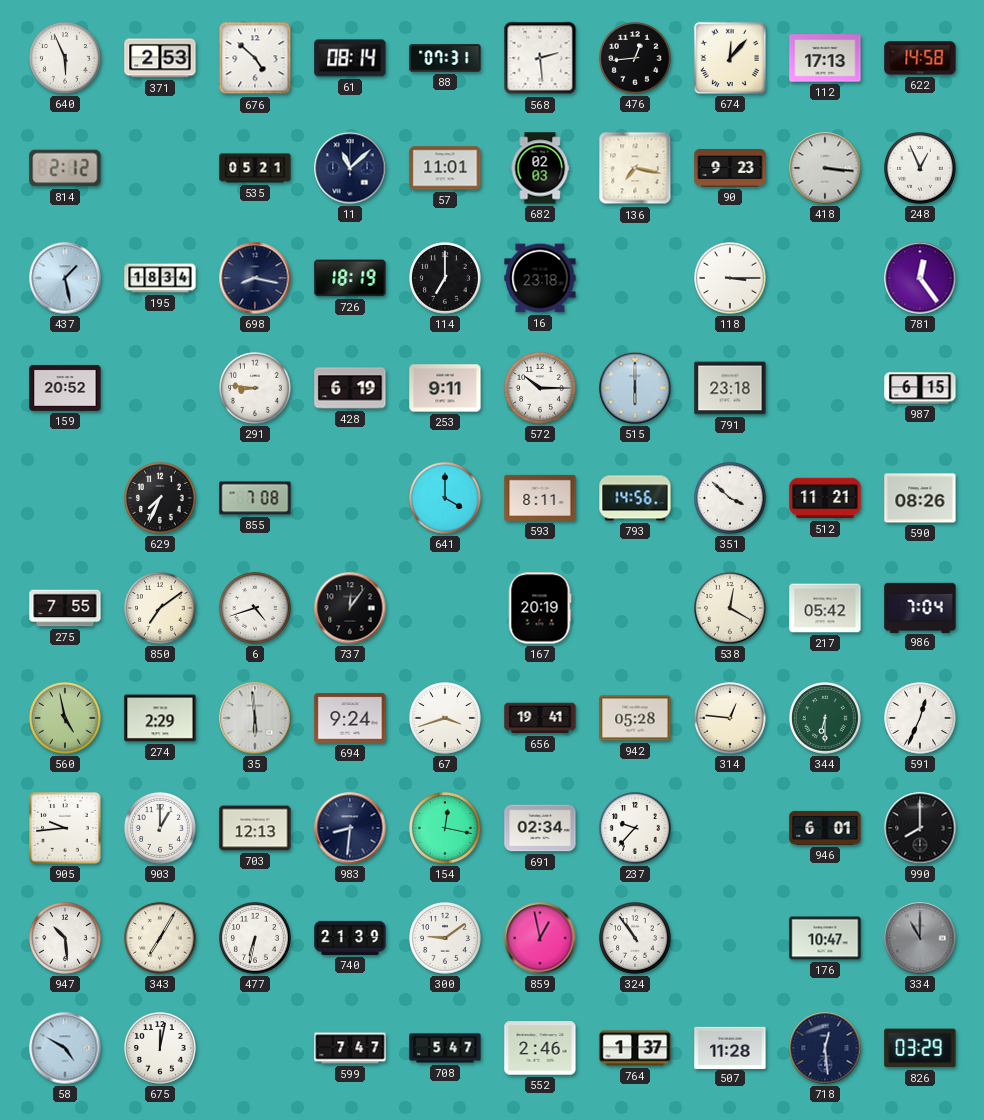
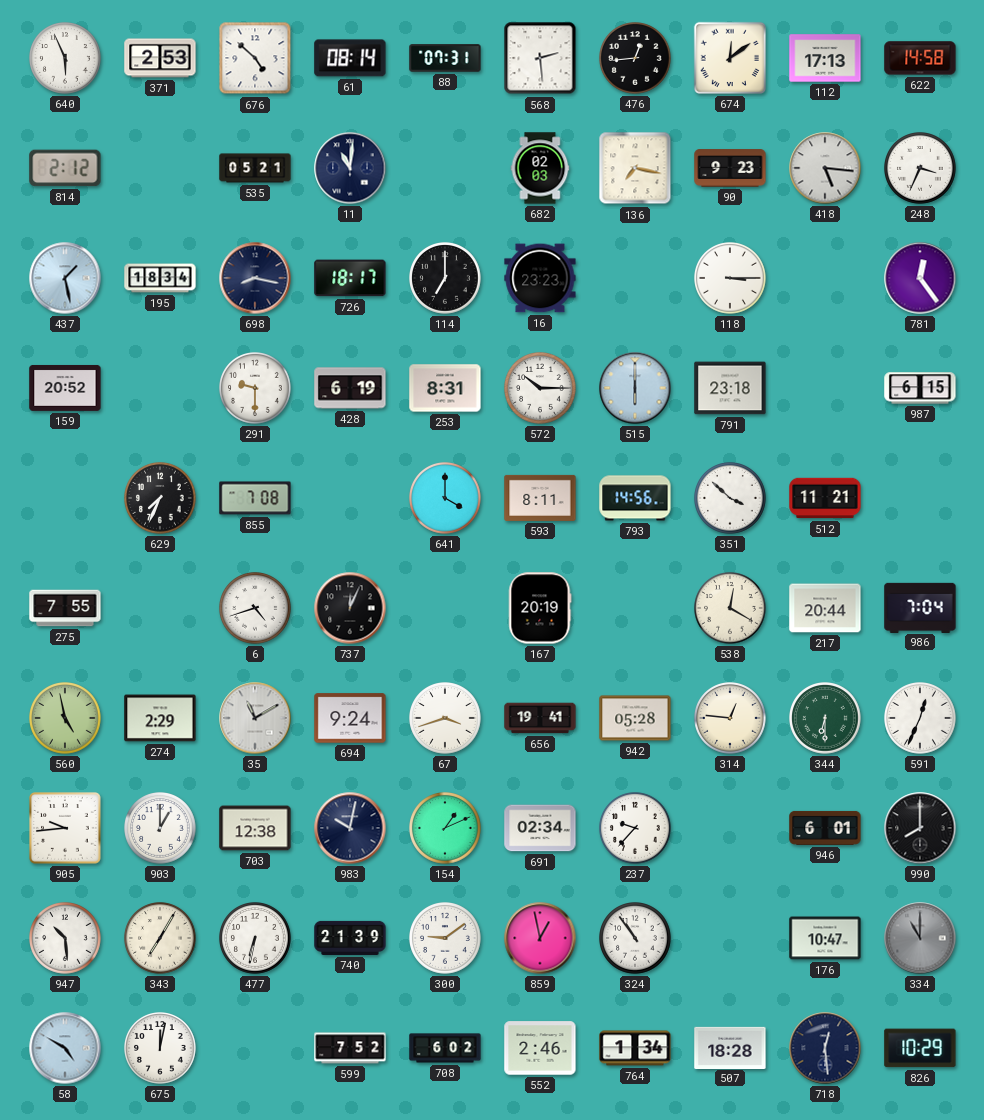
674: 12:07 -> 12:09 (730, 58)
11: 11:08 -> 11:01 (350, 168)
57: 11:01 -> none (445, 168)
418: 3:16 -> 5:16 (825, 168)
248: 12:56 -> 3:34 (921, 169)
726: 18:19 -> 18:17 (350, 278)
16: 23:18 -> 23:23 (540, 278)
291: 8:46 -> 9:30 (256, 389)
253: 9:11 -> 8:31 (445, 388)
590: 08:26 -> none (920, 498)
850: 7:09 -> none (161, 609)
737: 12:06 -> 12:04 (350, 608)
217: 05:42 -> 20:44 (825, 608)
35: 5:59 -> 11:10 (255, 718)
703: 12:13 -> 12:38 (255, 828)
983: 8:31 -> 10:02 (350, 828)
154: 12:17 -> 1:11 (446, 829)
599: 7:47 -> 7:52 (350, 1048)
708: 5:47 -> 6:02 (445, 1048)
764: 1:37 -> 1:34 (635, 1048)
507: 11:28 -> 18:28 (730, 1047)
826: 03:29 -> 10:29 (920, 1048)
